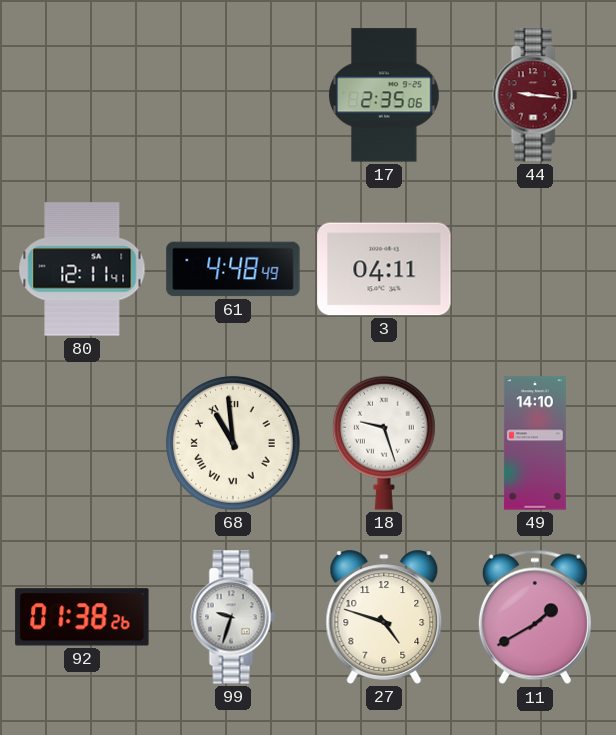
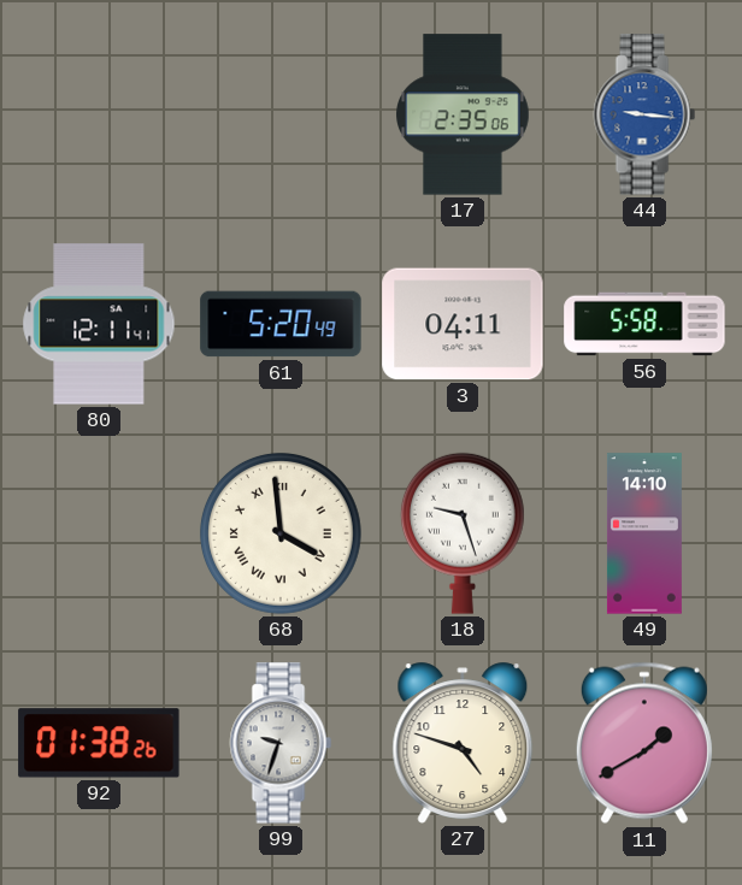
44 dial: burgundy -> blue (644, 114)
61: 4:48 -> 5:20 (281, 324)
56: none -> 5:58 (644, 324)
68: 10:59 -> 3:59 (281, 533)
